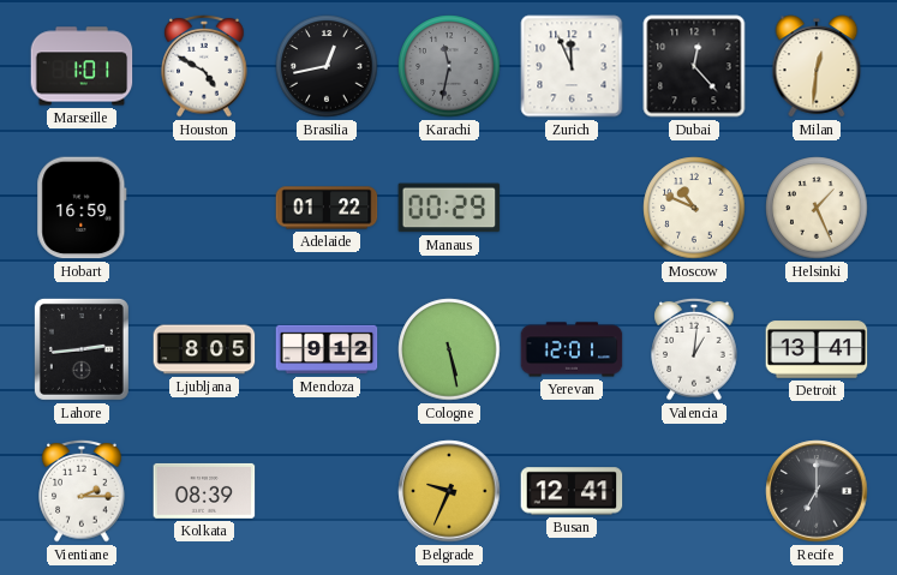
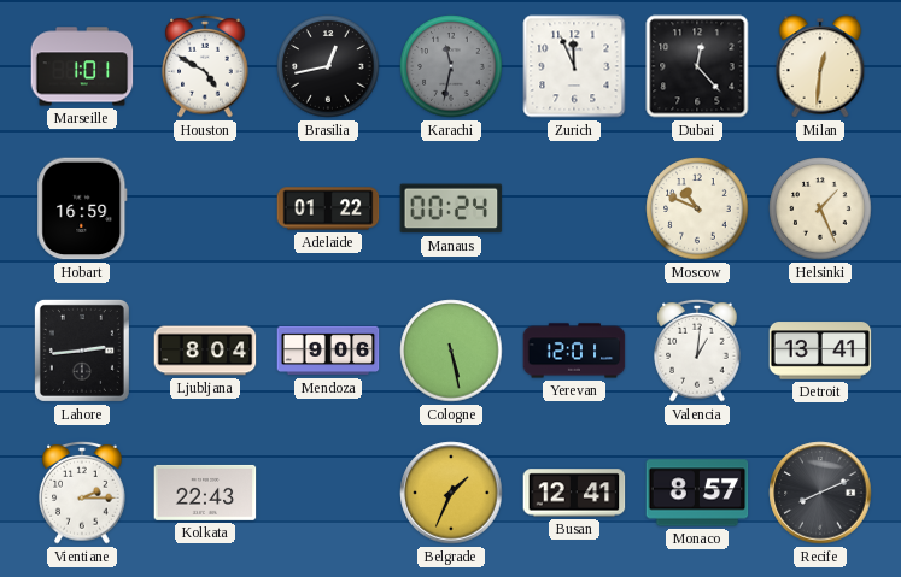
Manaus: 00:29 -> 00:24 (451, 208)
Ljubljana: 8:05 -> 8:04 (205, 351)
Mendoza: 9:12 -> 9:06 (328, 351)
Kolkata: 08:39 -> 22:43 (205, 493)
Belgrade: 9:34 -> 1:34 (451, 493)
Monaco: none -> 8:57 (697, 493)
Recife: 7:00 -> 8:11 (820, 493)
